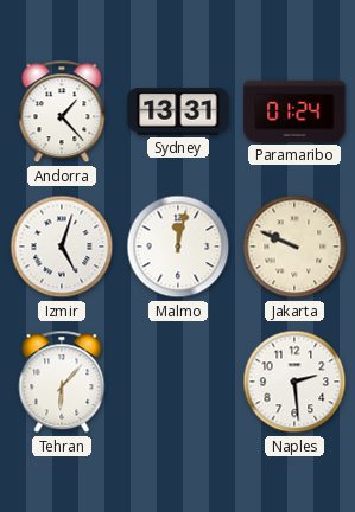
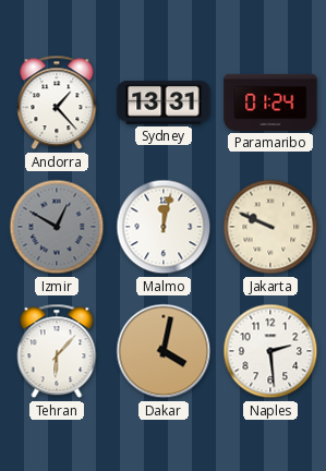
Izmir: 5:03 -> 12:50 (57, 227)
Izmir dial: white -> grey (57, 227)
Dakar: none -> 4:02 (164, 351)
